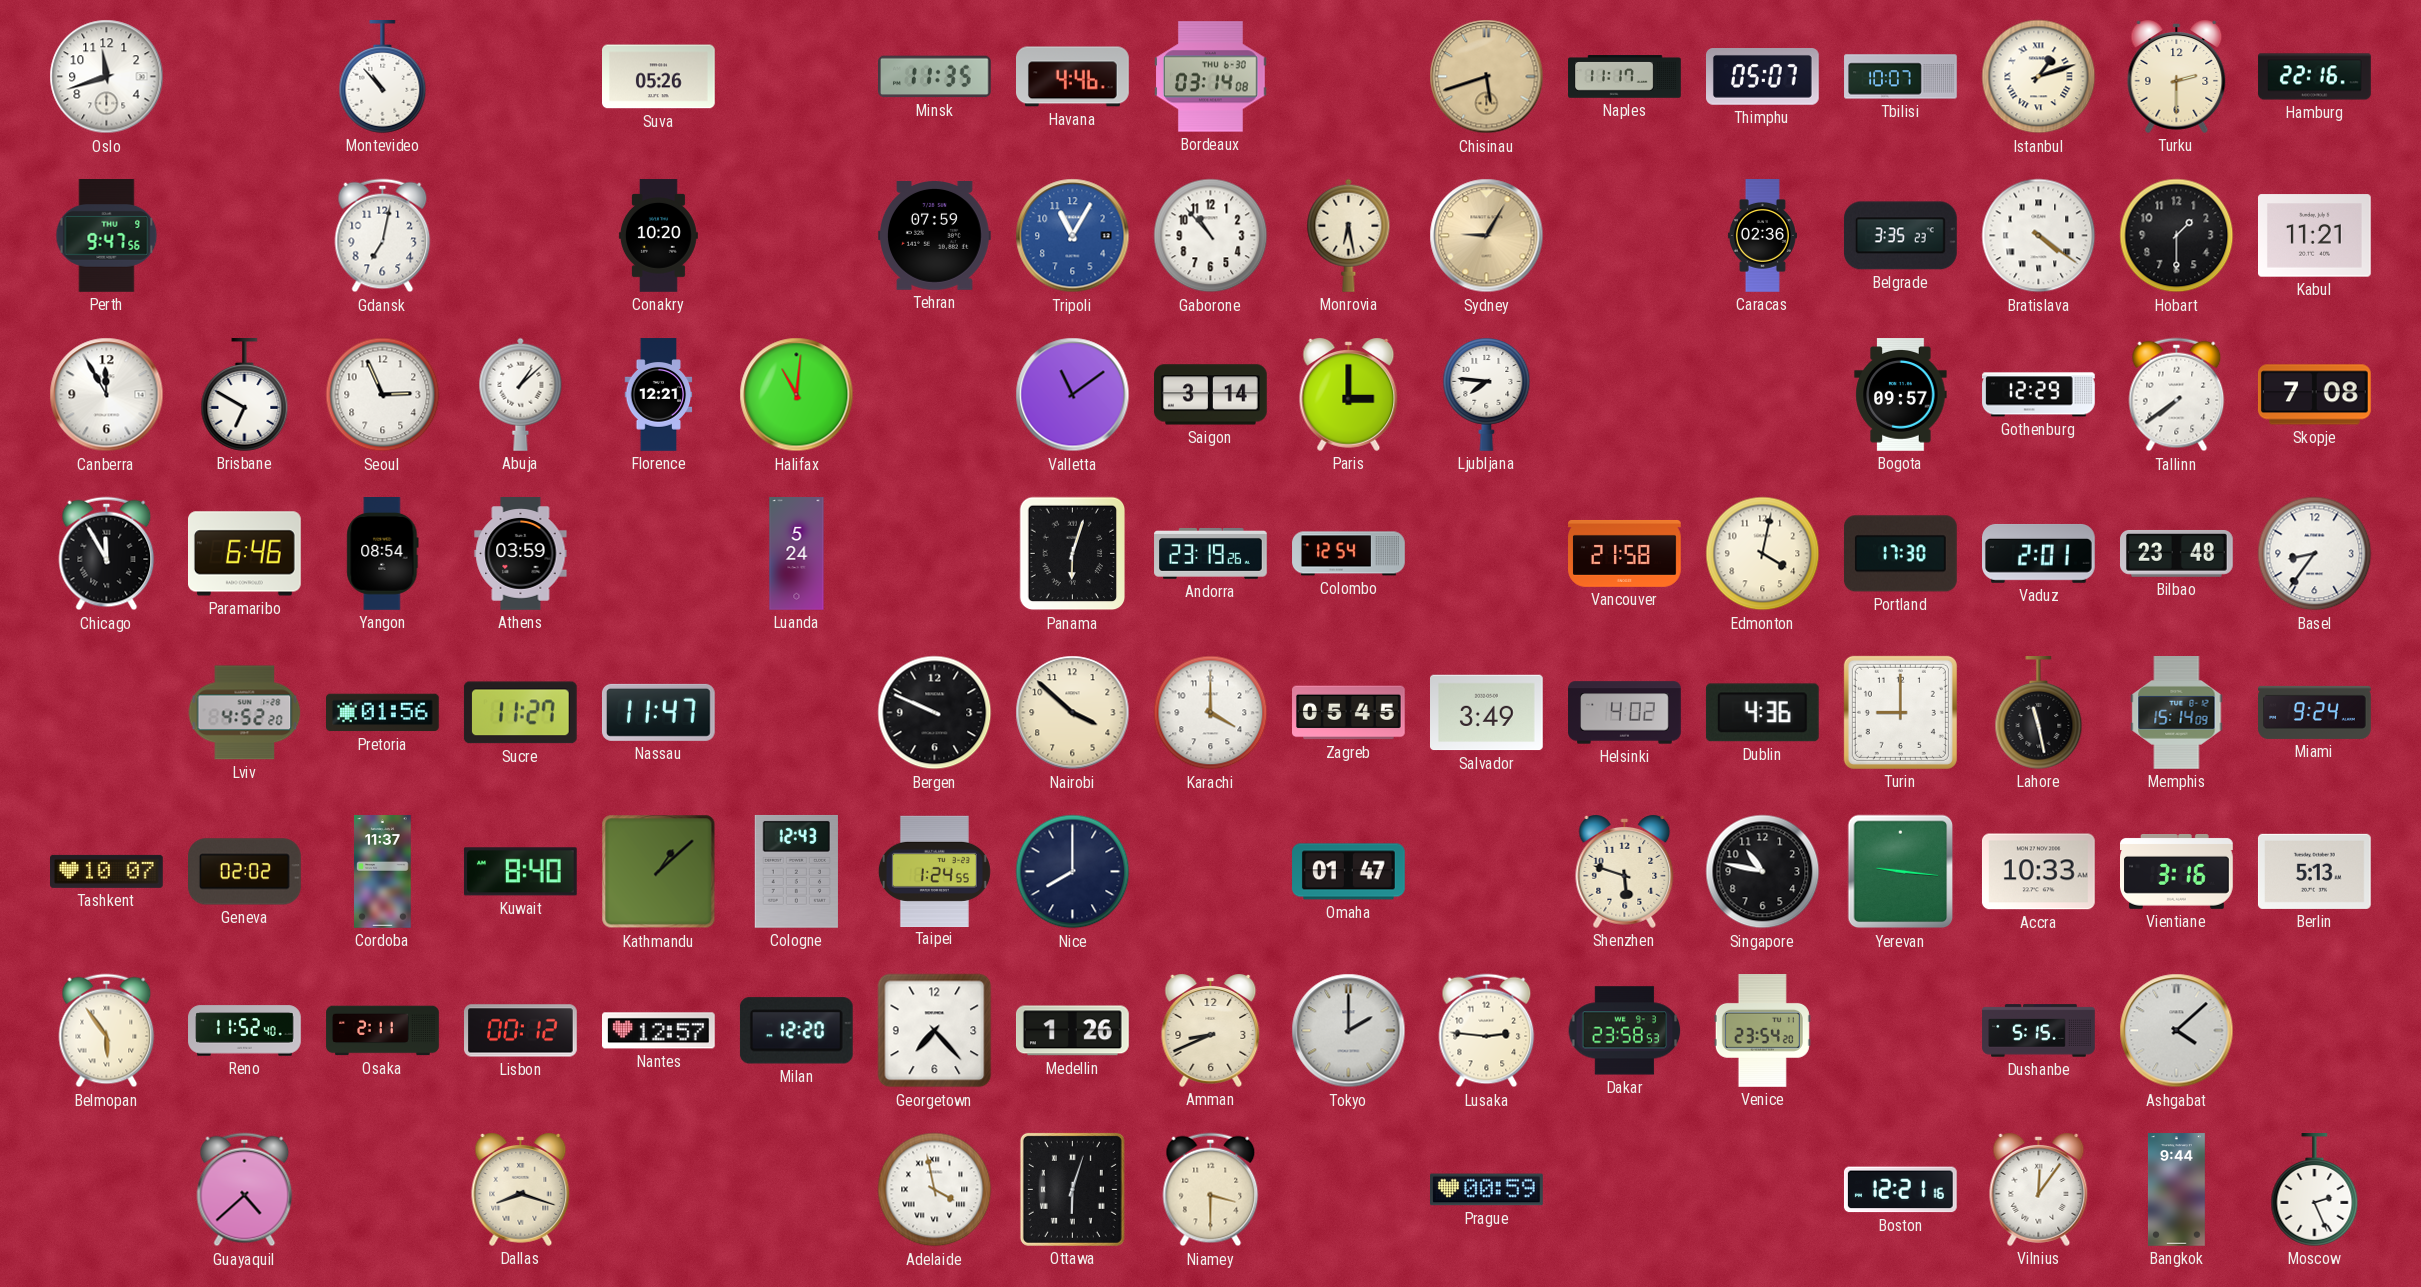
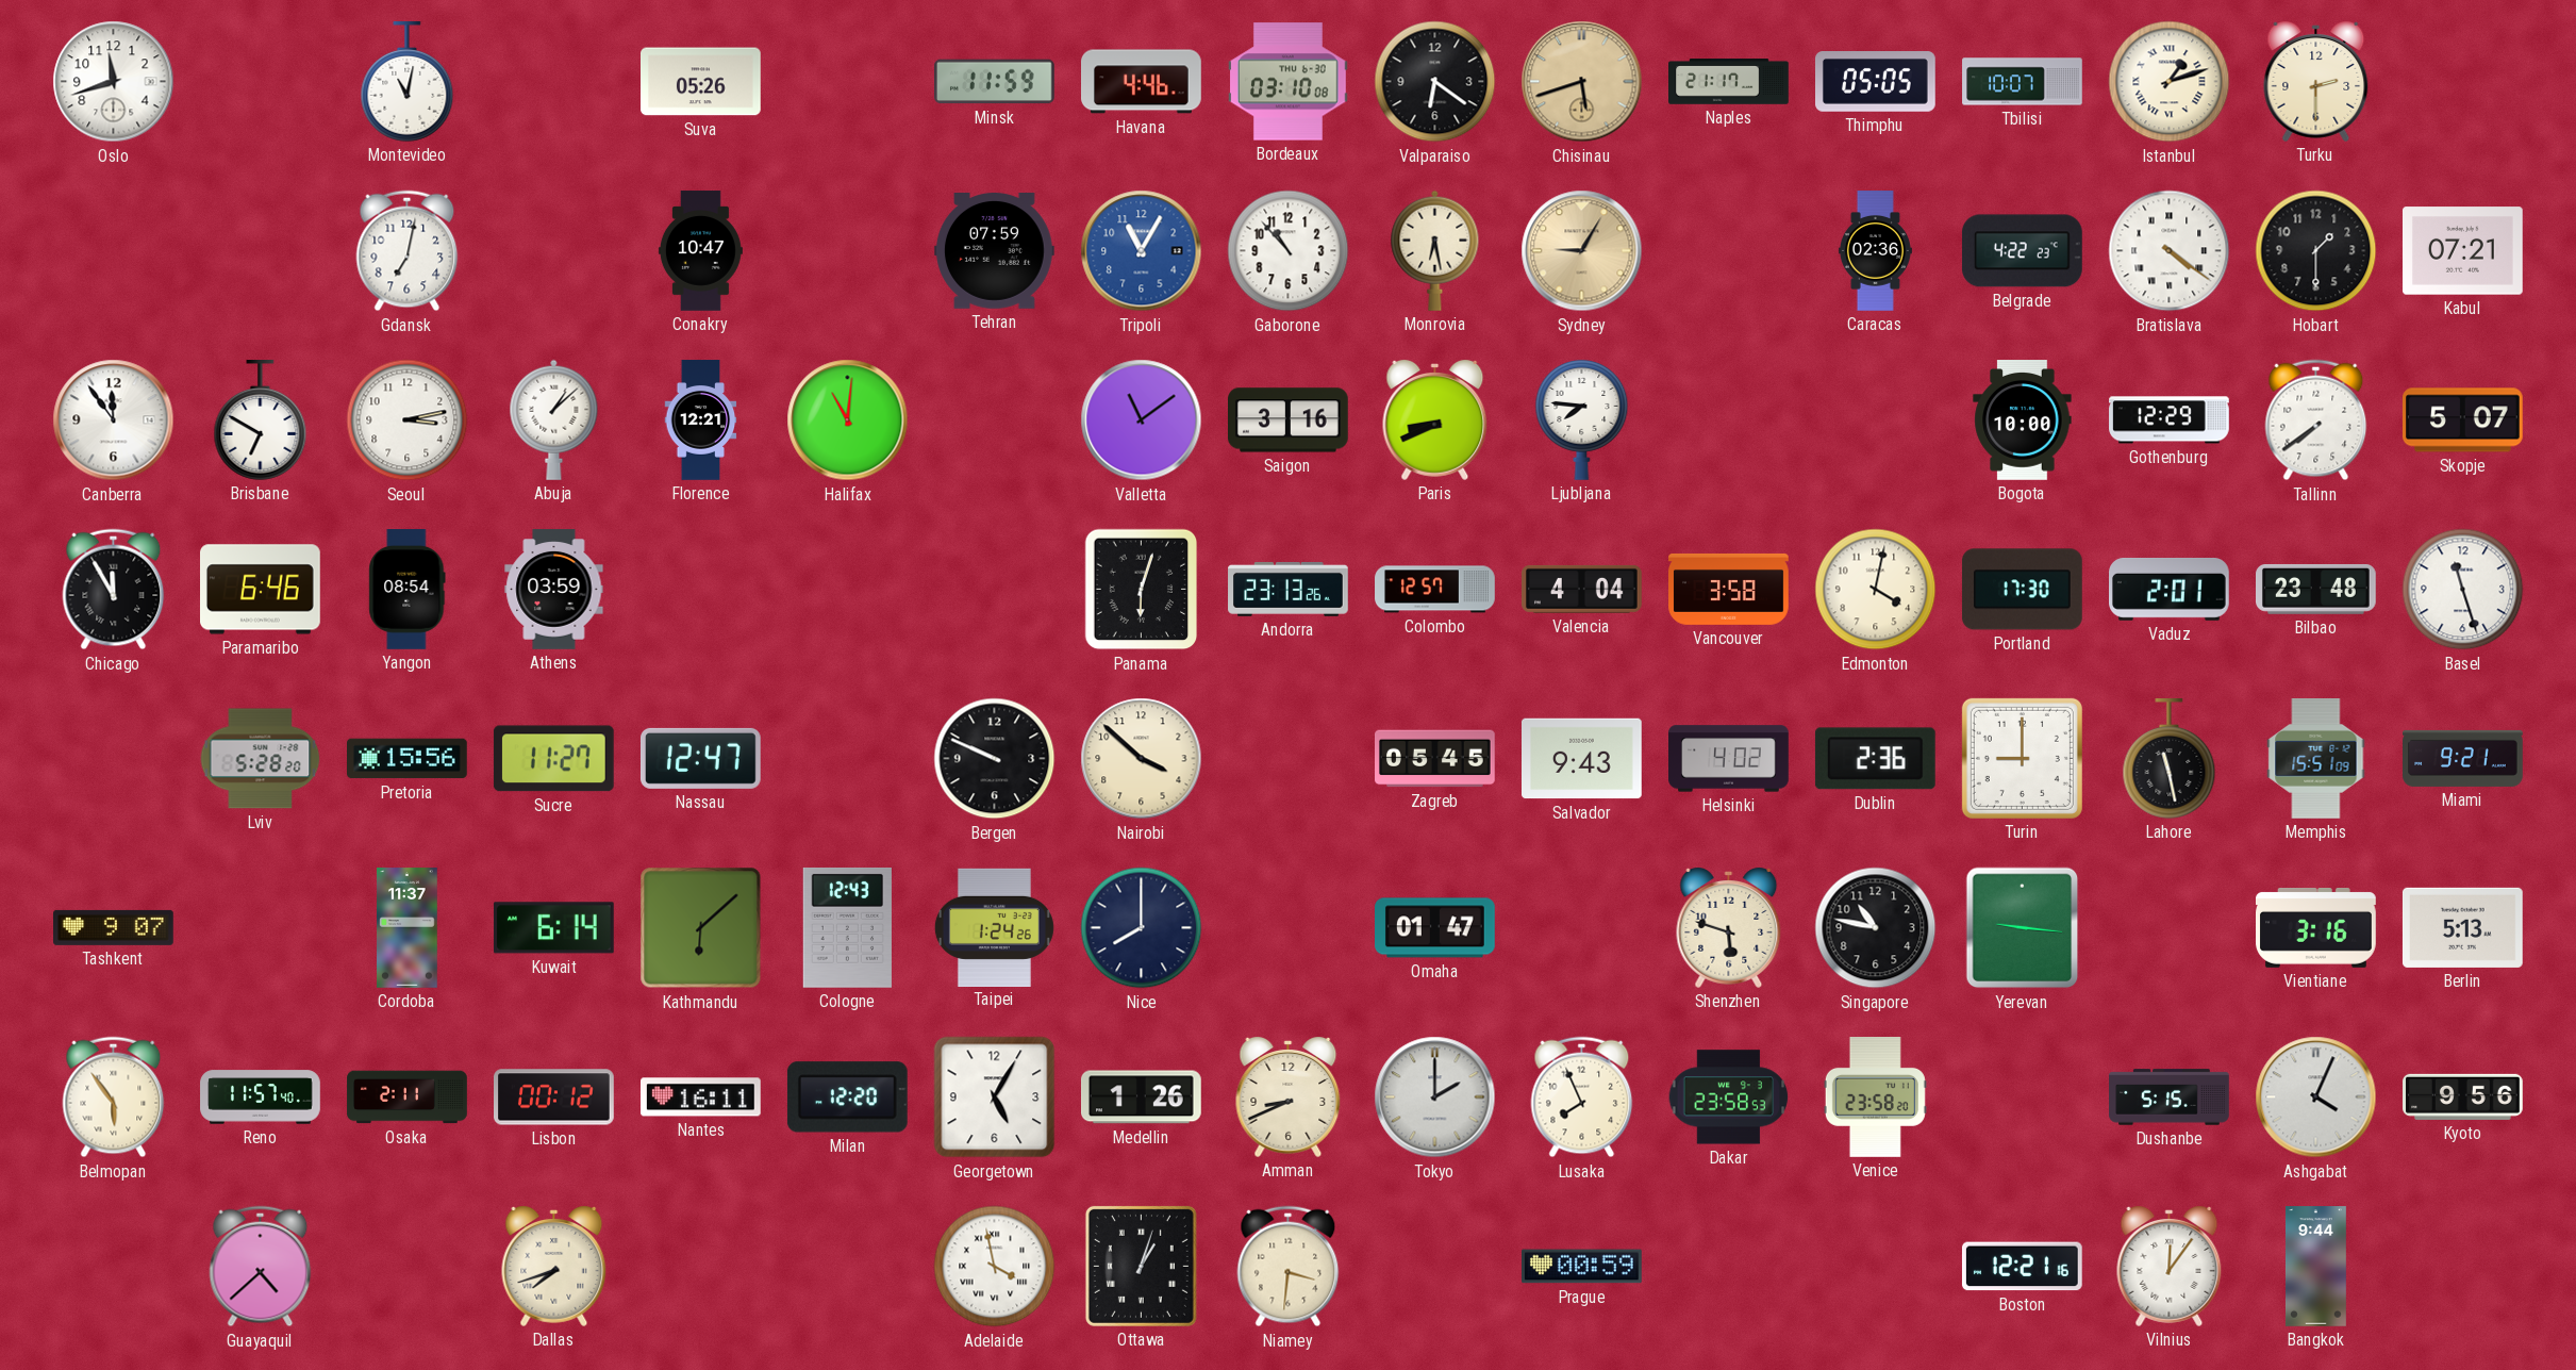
Montevideo: 10:53 -> 11:02 (408, 82)
Minsk: 11:35 -> 11:59 (995, 82)
Bordeaux: 03:14 -> 03:10 (1289, 82)
Valparaiso: none -> 6:21 (1435, 82)
Naples: 11:17 -> 21:17 (1729, 82)
Thimphu: 05:07 -> 05:05 (1876, 82)
Hamburg: 22:16 -> none (2315, 77)
Perth: 9:47 -> none (107, 236)
Conakry: 10:20 -> 10:47 (700, 251)
Belgrade: 3:35 -> 4:22 (2022, 251)
Kabul: 11:21 -> 07:21 (2463, 251)
Canberra: 11:55 -> 11:54 (114, 420)
Seoul: 2:56 -> 3:13 (408, 420)
Saigon: 3:14 -> 3:16 (1289, 420)
Paris: 3:00 -> 8:41 (1435, 420)
Bogota: 09:57 -> 10:00 (2023, 420)
Skopje: 7:08 -> 5:07 (2463, 420)
Luanda: 5:24 -> none (797, 554)
Andorra: 23:19 -> 23:13 (1289, 589)
Colombo: 12:54 -> 12:57 (1435, 590)
Valencia: none -> 4:04 (1582, 589)
Vancouver: 21:58 -> 3:58 (1729, 589)
Basel: 8:36 -> 11:27 (2463, 590)
Lviv: 4:52 -> 5:28 (261, 759)
Pretoria: 01:56 -> 15:56 (408, 759)
Nassau: 11:47 -> 12:47 (700, 758)
Karachi: 4:00 -> none (1211, 713)
Salvador: 3:49 -> 9:43 (1582, 759)
Dublin: 4:36 -> 2:36 (1875, 759)
Memphis: 15:14 -> 15:51 (2316, 759)
Miami: 9:24 -> 9:21 (2463, 758)
Tashkent: 10:07 -> 9:07 (114, 927)
Geneva: 02:02 -> none (245, 872)
Kuwait: 8:40 -> 6:14 (553, 928)
Kathmandu: 1:08 -> 6:08 (701, 928)
Taipei: 1:24:55 -> 1:24:26 (994, 927)
Accra: 10:33 -> none (2038, 872)
Reno: 11:52 -> 11:57 (261, 1097)
Nantes: 12:57 -> 16:11 (701, 1097)
Georgetown: 7:23 -> 5:05 (995, 1097)
Lusaka: 2:46 -> 7:56 (1582, 1097)
Venice: 23:54 -> 23:58 (1875, 1097)
Ashgabat: 4:08 -> 4:04 (2316, 1097)
Kyoto: none -> 9:56 (2463, 1096)
Dallas: 8:18 -> 7:42 (554, 1267)
Ottawa: 6:03 -> 1:03 (1141, 1266)
Niamey: 3:30 -> 3:31 (1289, 1267)
Moscow: 2:26 -> none (2315, 1190)
